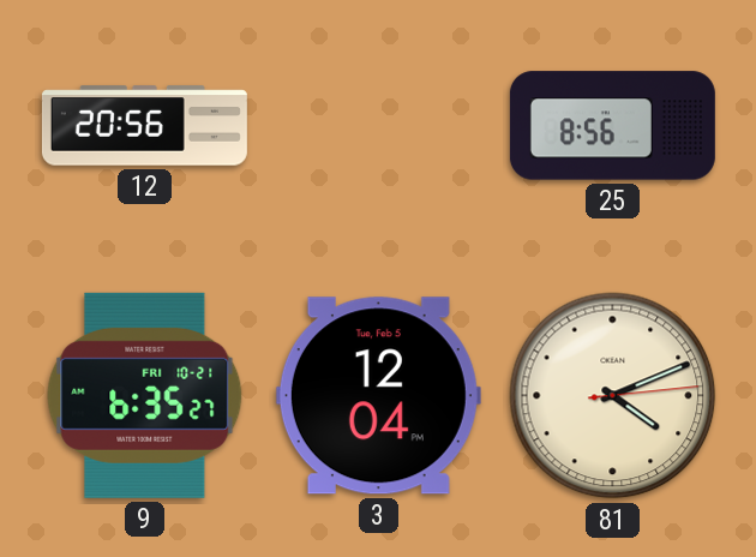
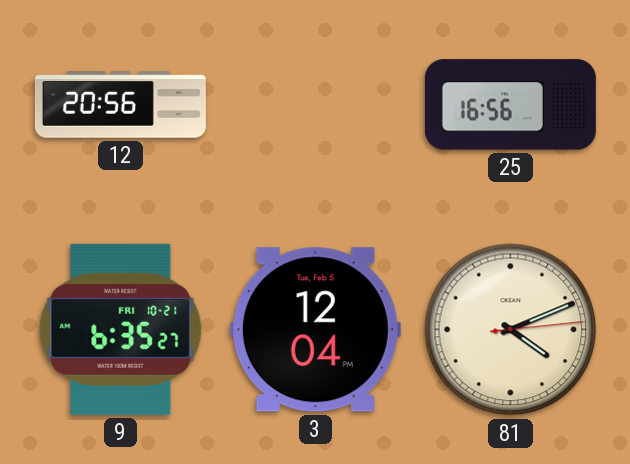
25: 8:56 -> 16:56 (510, 105)
